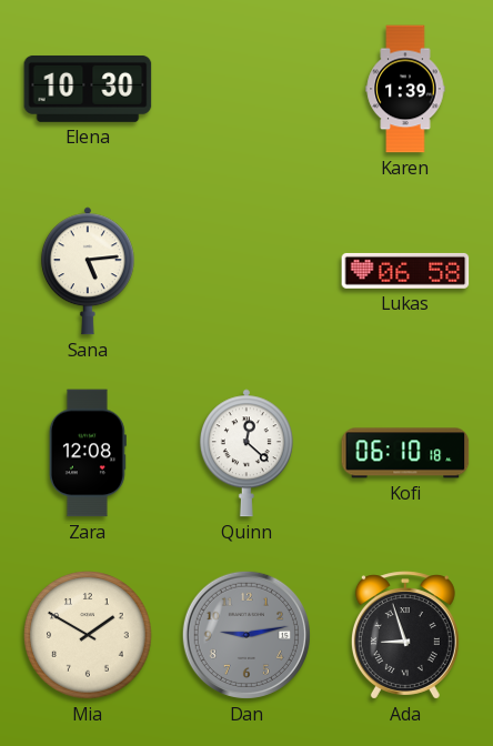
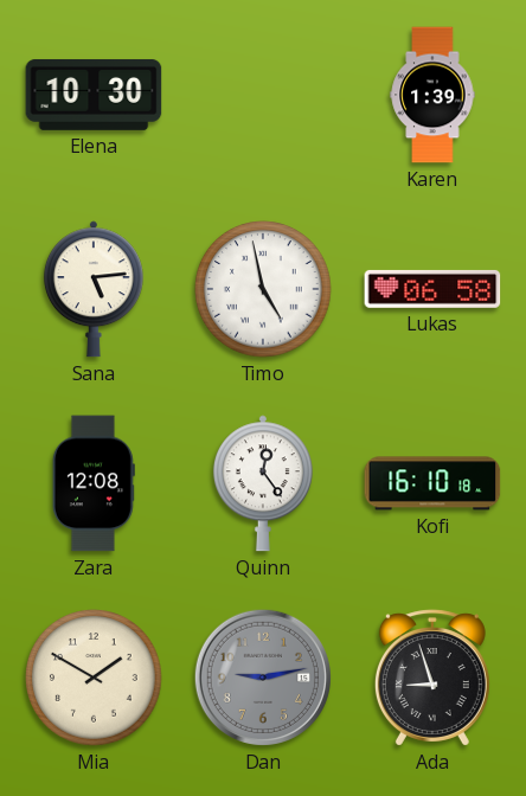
Timo: none -> 4:58 (263, 289)
Quinn: 12:22 -> 12:24 (263, 483)
Kofi: 06:10 -> 16:10 (432, 483)
